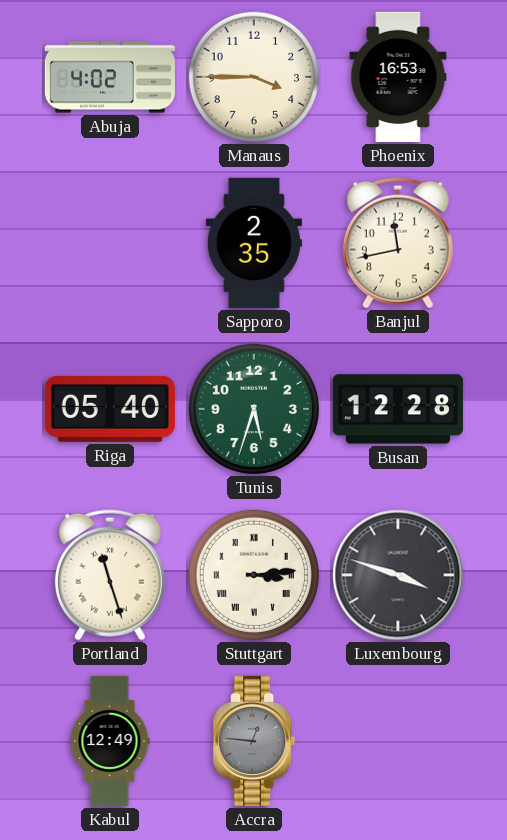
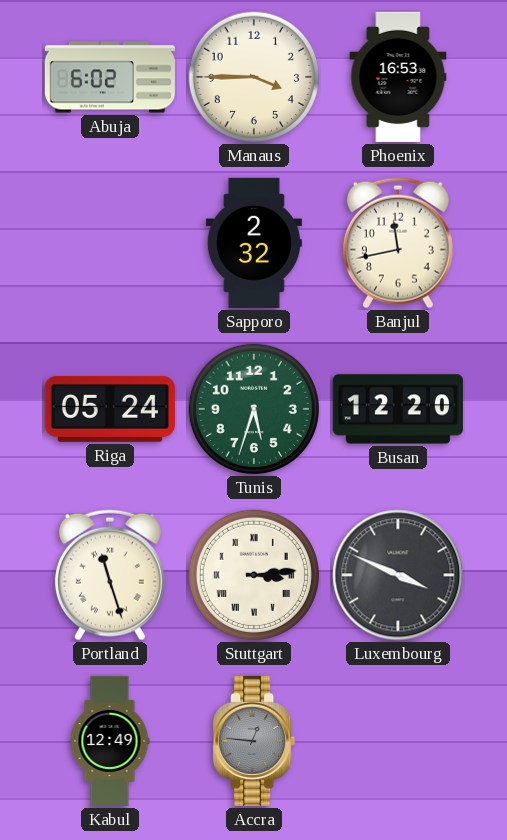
Abuja: 4:02 -> 6:02 (110, 77)
Sapporo: 2:35 -> 2:32 (254, 243)
Riga: 05:40 -> 05:24 (110, 409)
Busan: 12:28 -> 12:20 (398, 409)
Luxembourg: 3:48 -> 3:49 (398, 575)
